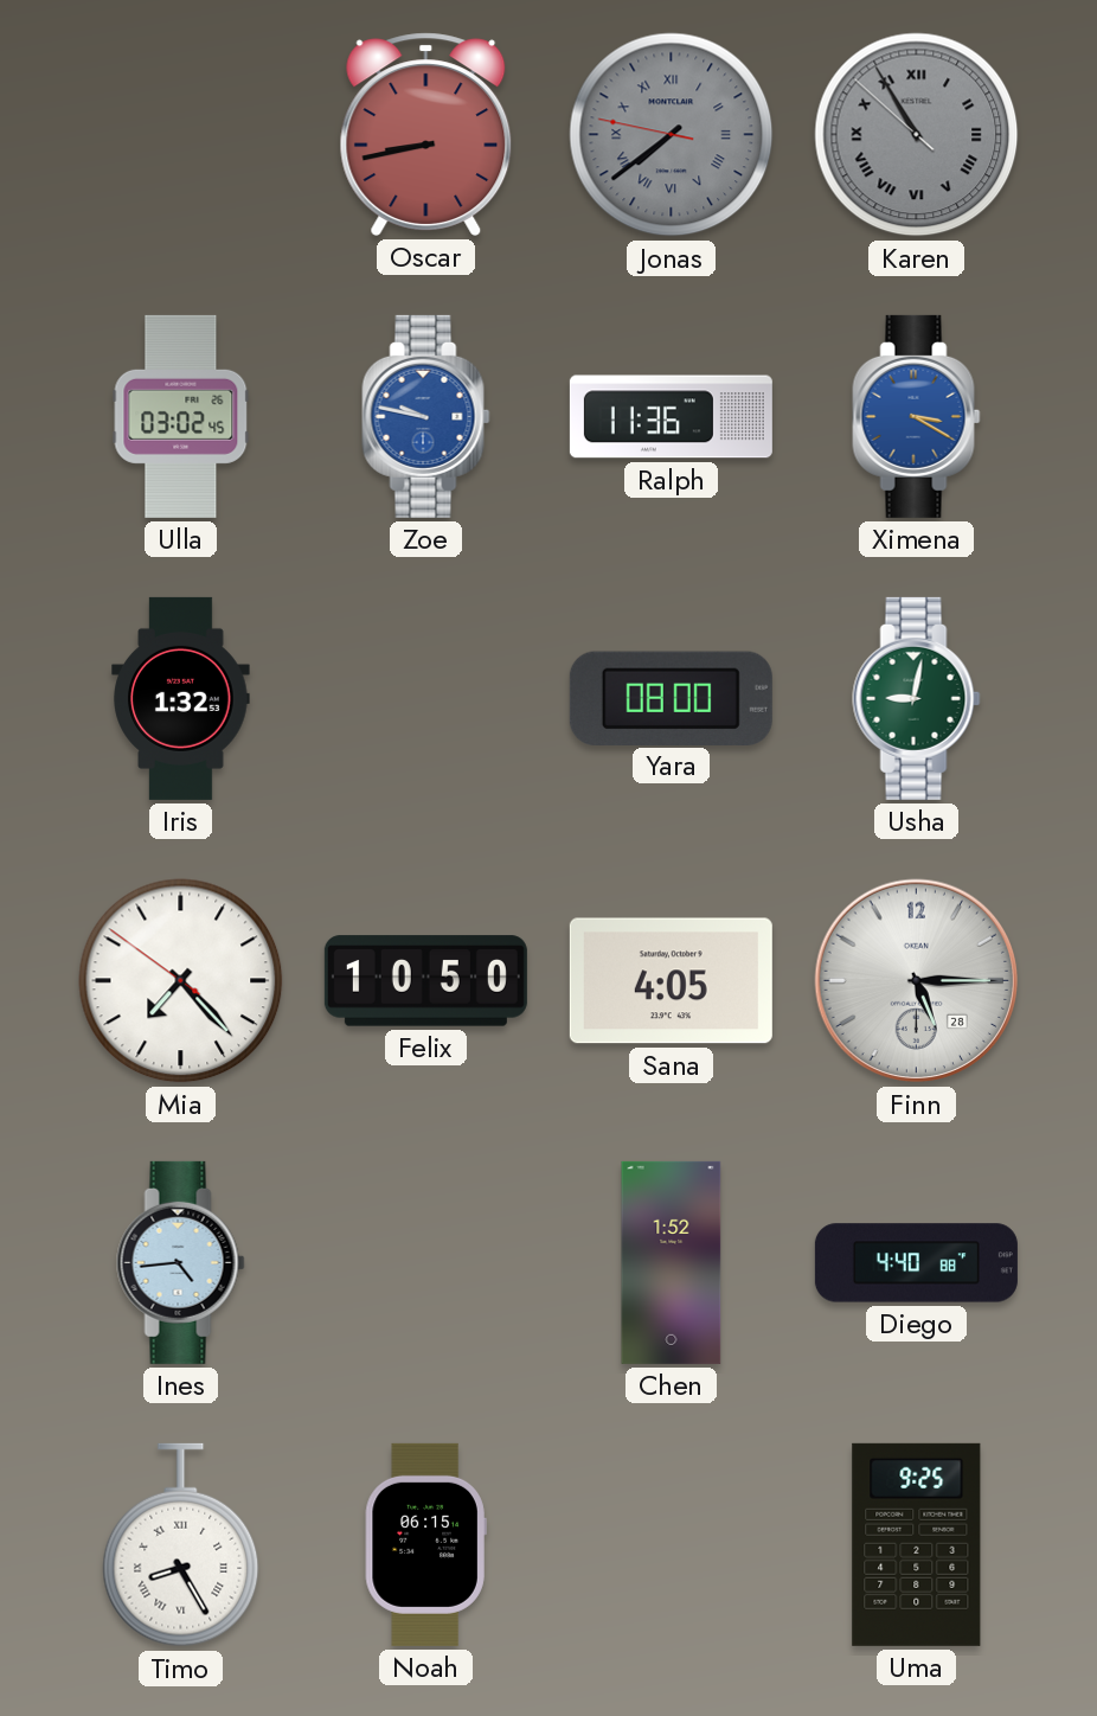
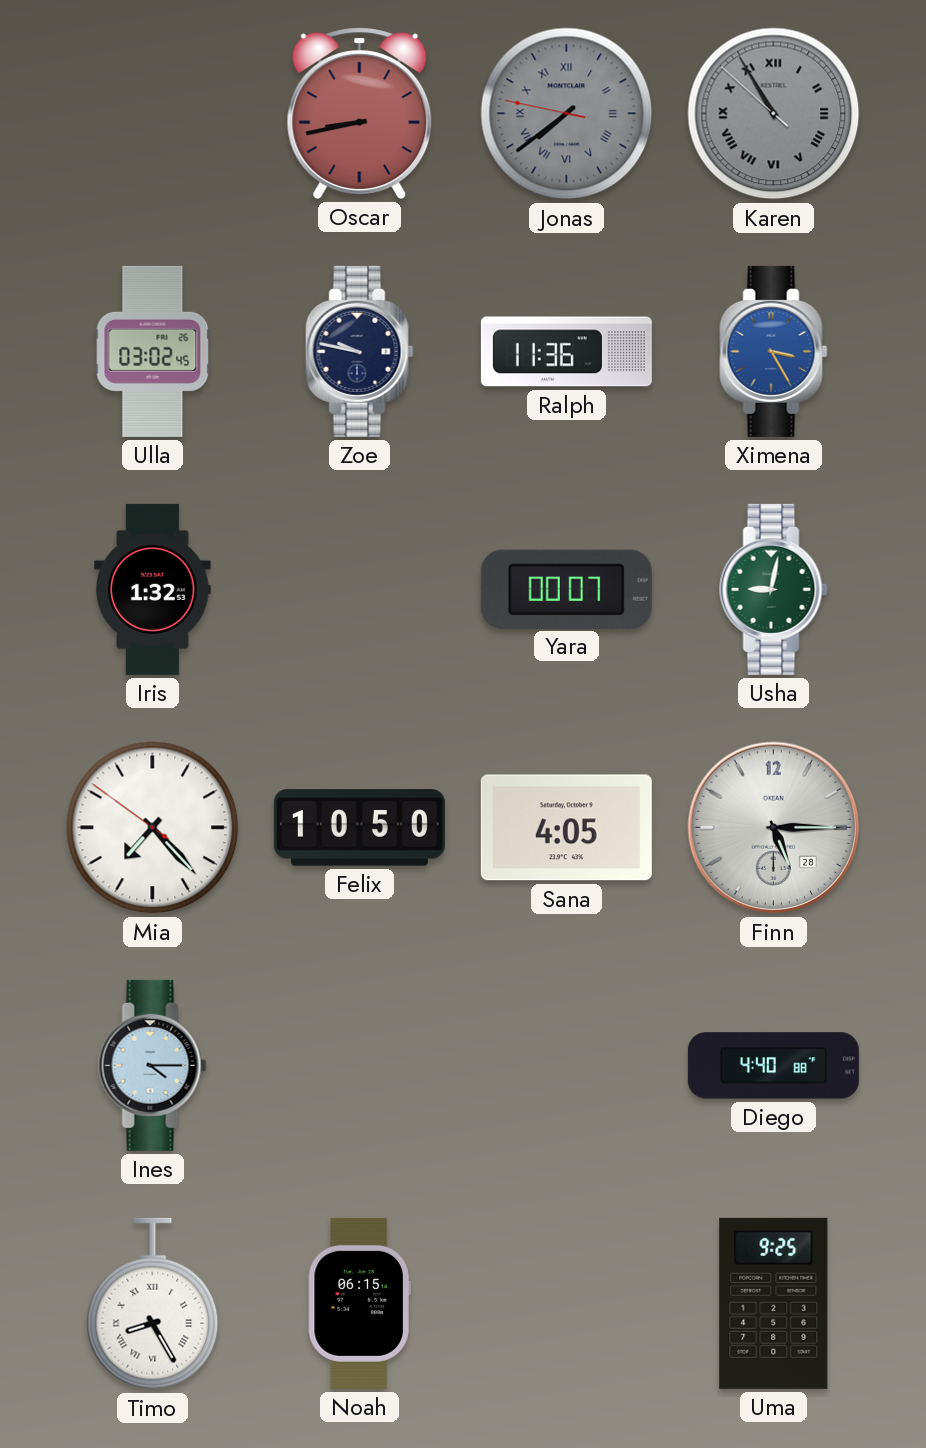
Zoe dial: blue -> navy (360, 351)
Ximena: 3:20 -> 3:25 (774, 351)
Yara: 08:00 -> 00:07 (566, 589)
Ines: 4:44 -> 4:15 (153, 1065)
Chen: 1:52 -> none (672, 1262)
